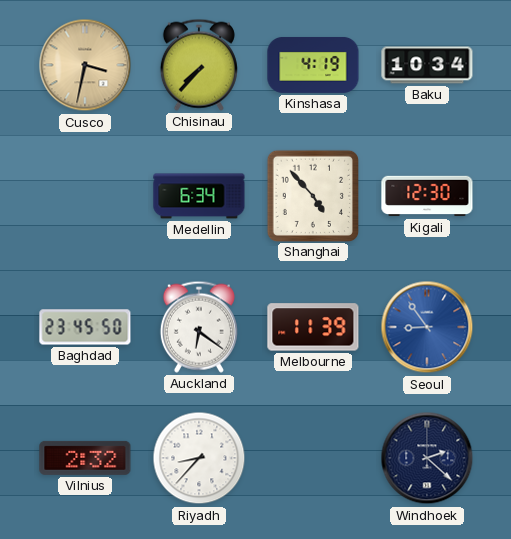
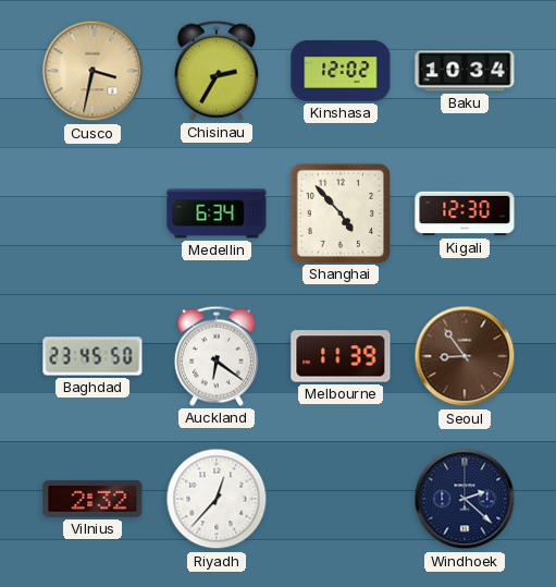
Chisinau: 7:37 -> 2:35 (217, 71)
Kinshasa: 4:19 -> 12:02 (341, 71)
Seoul dial: blue -> brown (465, 356)
Riyadh: 8:37 -> 12:37 (217, 499)
